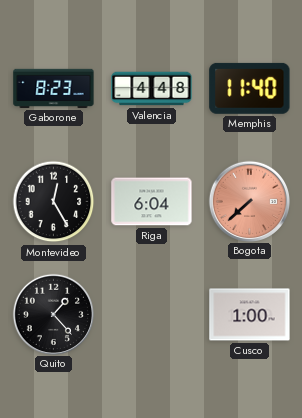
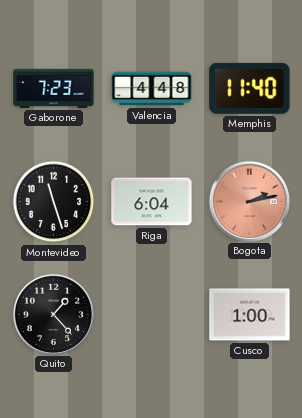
Gaborone: 8:23 -> 7:23 (54, 88)
Montevideo: 12:25 -> 11:27 (54, 202)
Bogota: 7:38 -> 2:13 (249, 201)
